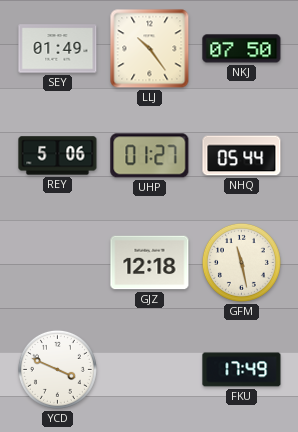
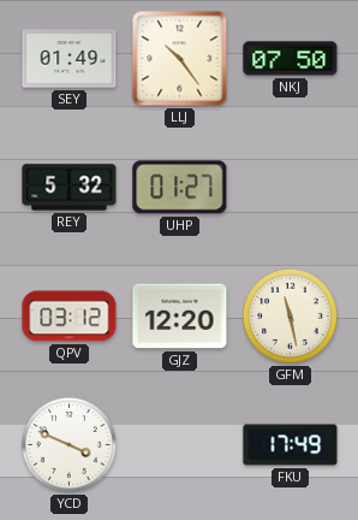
REY: 5:06 -> 5:32 (70, 188)
NHQ: 05:44 -> none (242, 156)
QPV: none -> 03:12 (70, 317)
GJZ: 12:18 -> 12:20 (180, 317)
